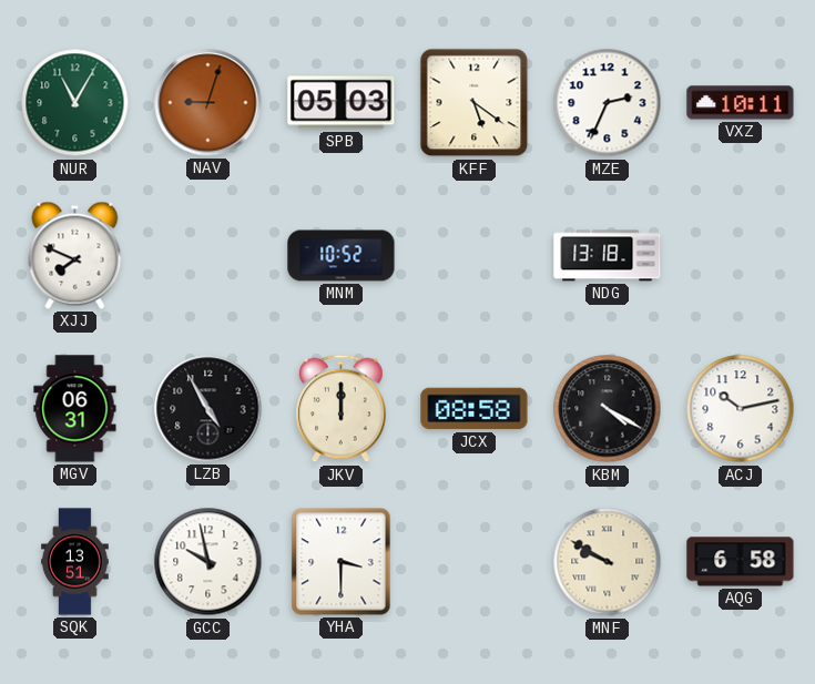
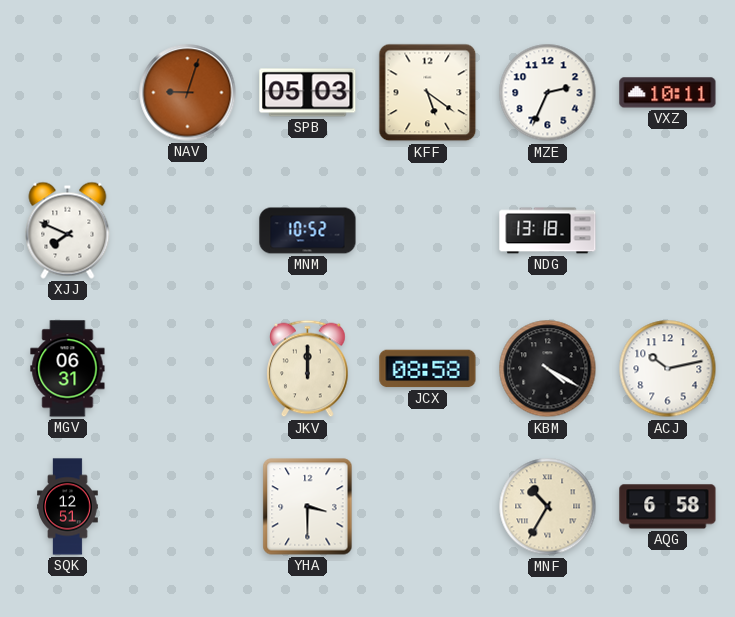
NUR: 11:05 -> none (75, 103)
LZB: 4:55 -> none (208, 409)
SQK: 13:51 -> 12:51 (68, 507)
GCC: 9:58 -> none (208, 562)
MNF: 9:50 -> 10:35 (548, 507)
